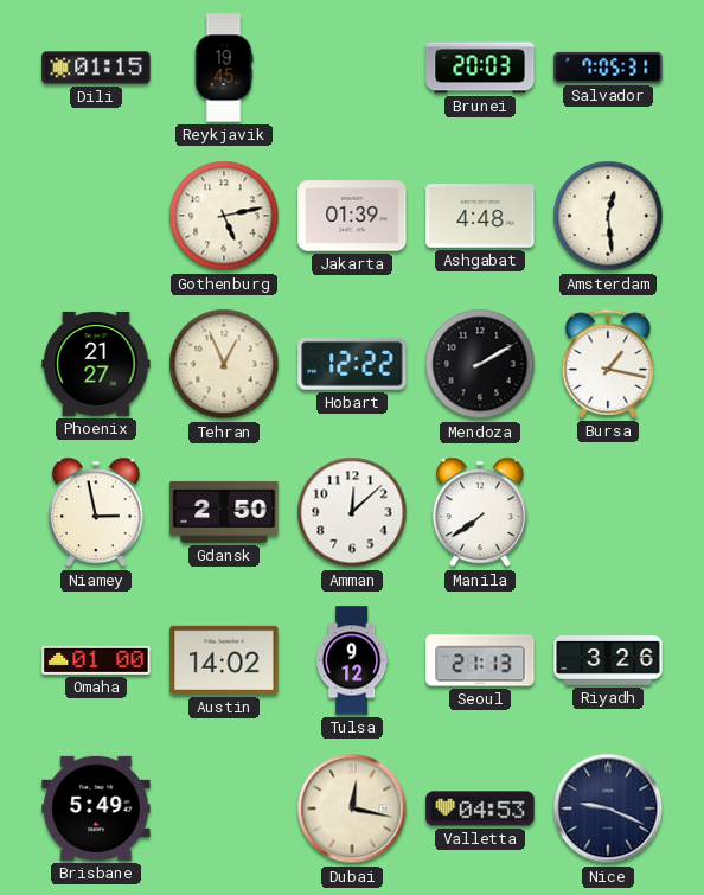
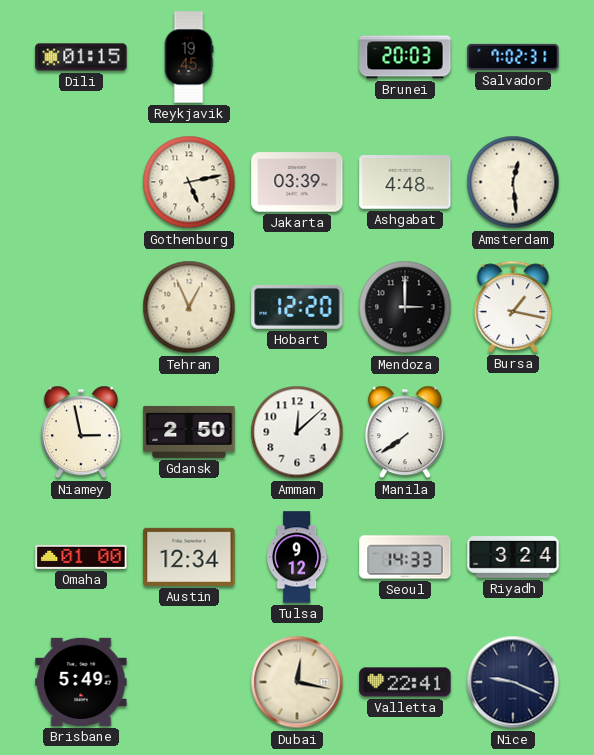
Salvador: 7:05 -> 7:02 (513, 57)
Jakarta: 01:39 -> 03:39 (297, 182)
Phoenix: 21:27 -> none (96, 364)
Hobart: 12:22 -> 12:20 (297, 307)
Mendoza: 2:10 -> 3:00 (405, 307)
Austin: 14:02 -> 12:34 (189, 557)
Seoul: 21:13 -> 14:33 (405, 557)
Riyadh: 3:26 -> 3:24 (513, 557)
Valletta: 04:53 -> 22:41 (405, 682)
